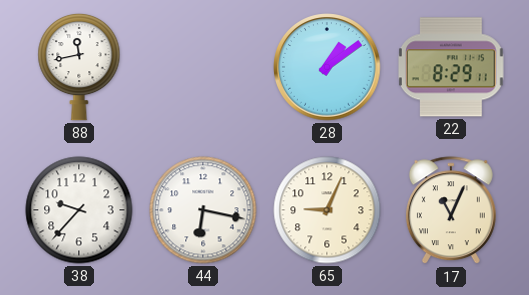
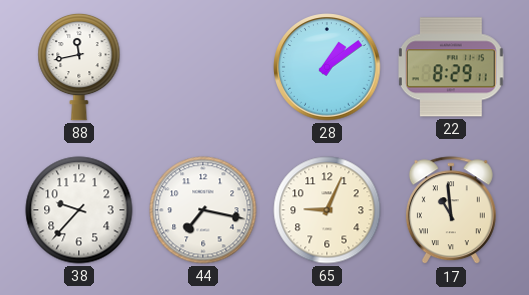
44: 6:17 -> 7:17 (203, 210)
17: 11:04 -> 10:59 (451, 211)
